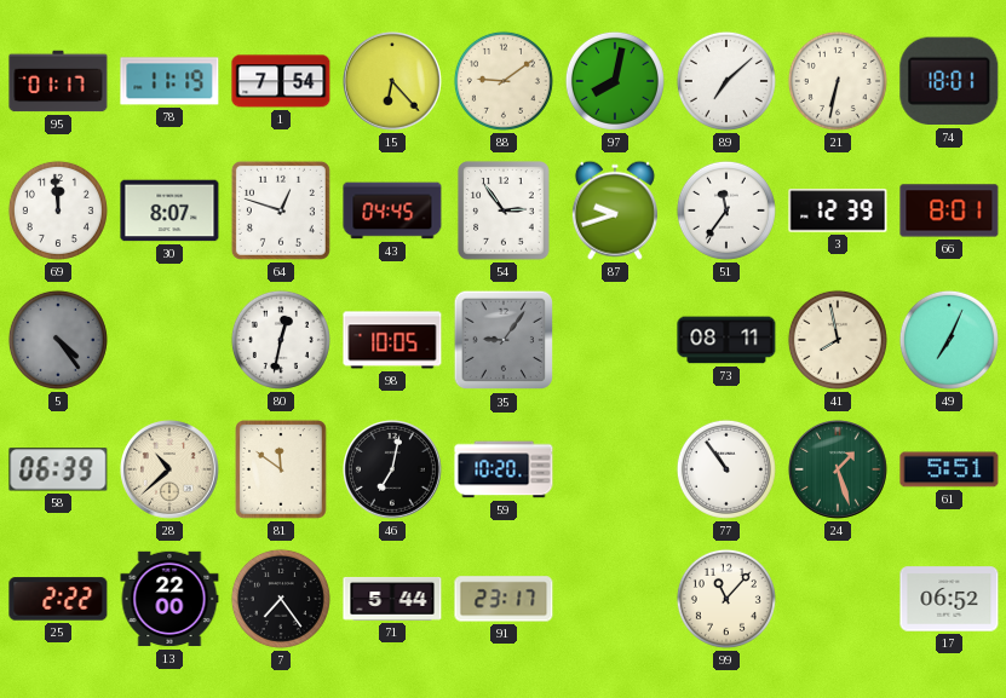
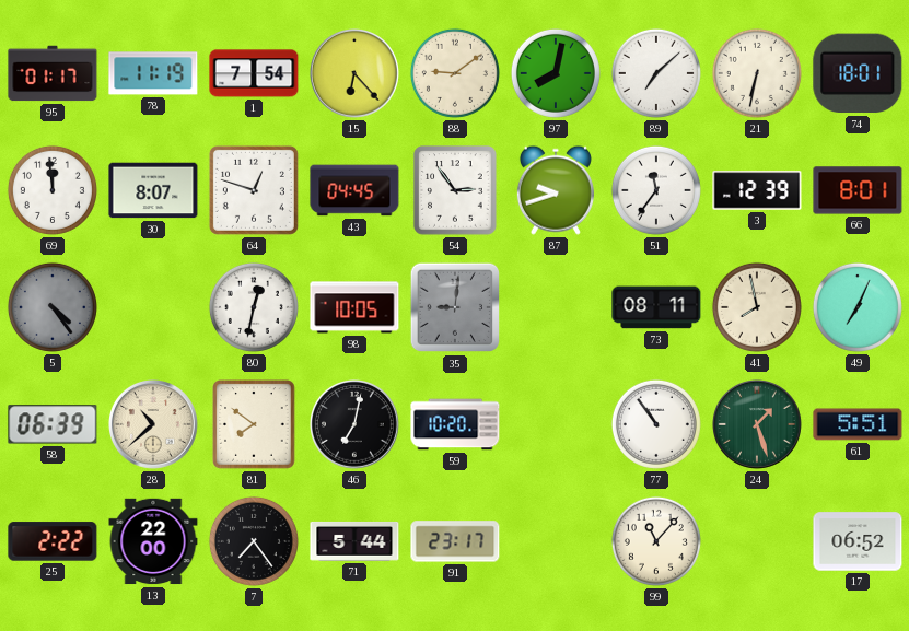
35: 9:06 -> 9:01 (455, 307)
81: 11:51 -> 7:51 (254, 424)
